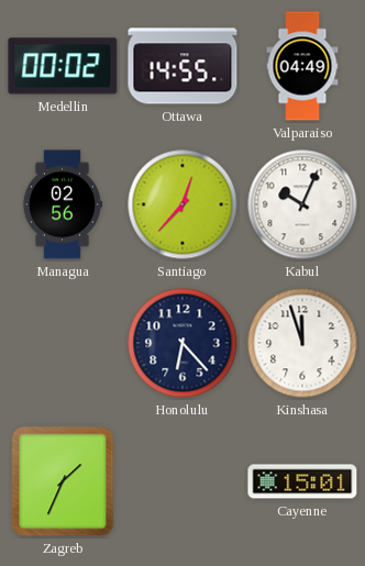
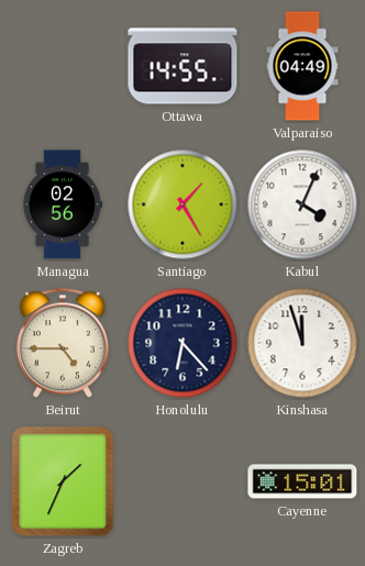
Medellin: 00:02 -> none (63, 66)
Santiago: 12:37 -> 1:25 (182, 204)
Kabul: 10:04 -> 4:04 (302, 204)
Beirut: none -> 4:45 (63, 343)
